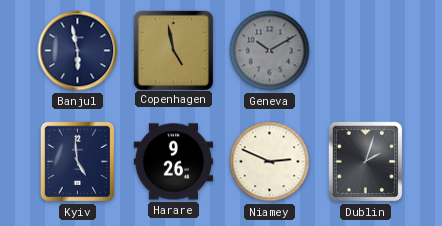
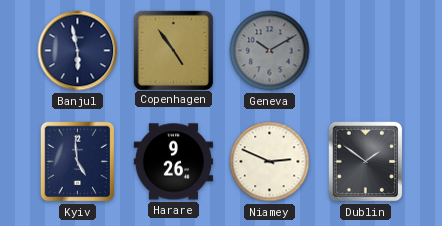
Copenhagen: 4:58 -> 4:54 (173, 50)
Dublin: 2:03 -> 1:51 (366, 162)
